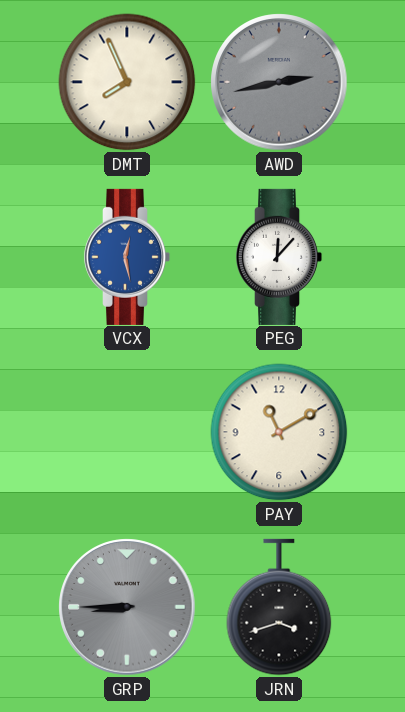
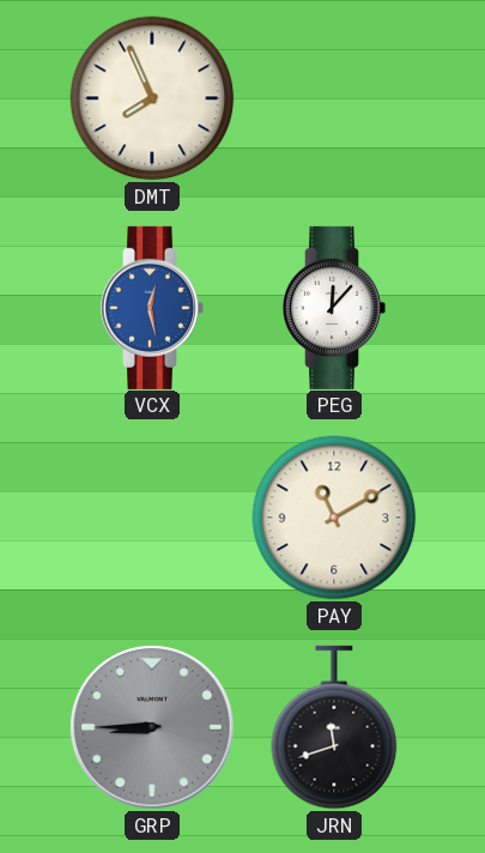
AWD: 2:43 -> none (279, 82)
JRN: 3:42 -> 11:42 (334, 727)
